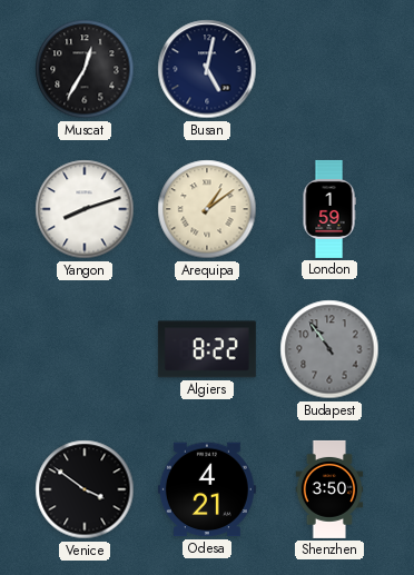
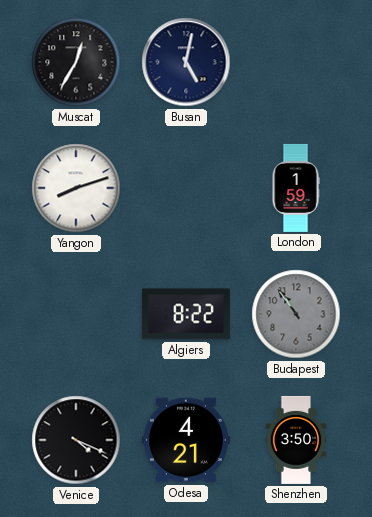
Arequipa: 1:09 -> none (207, 209)
Venice: 3:51 -> 4:19 (76, 440)
